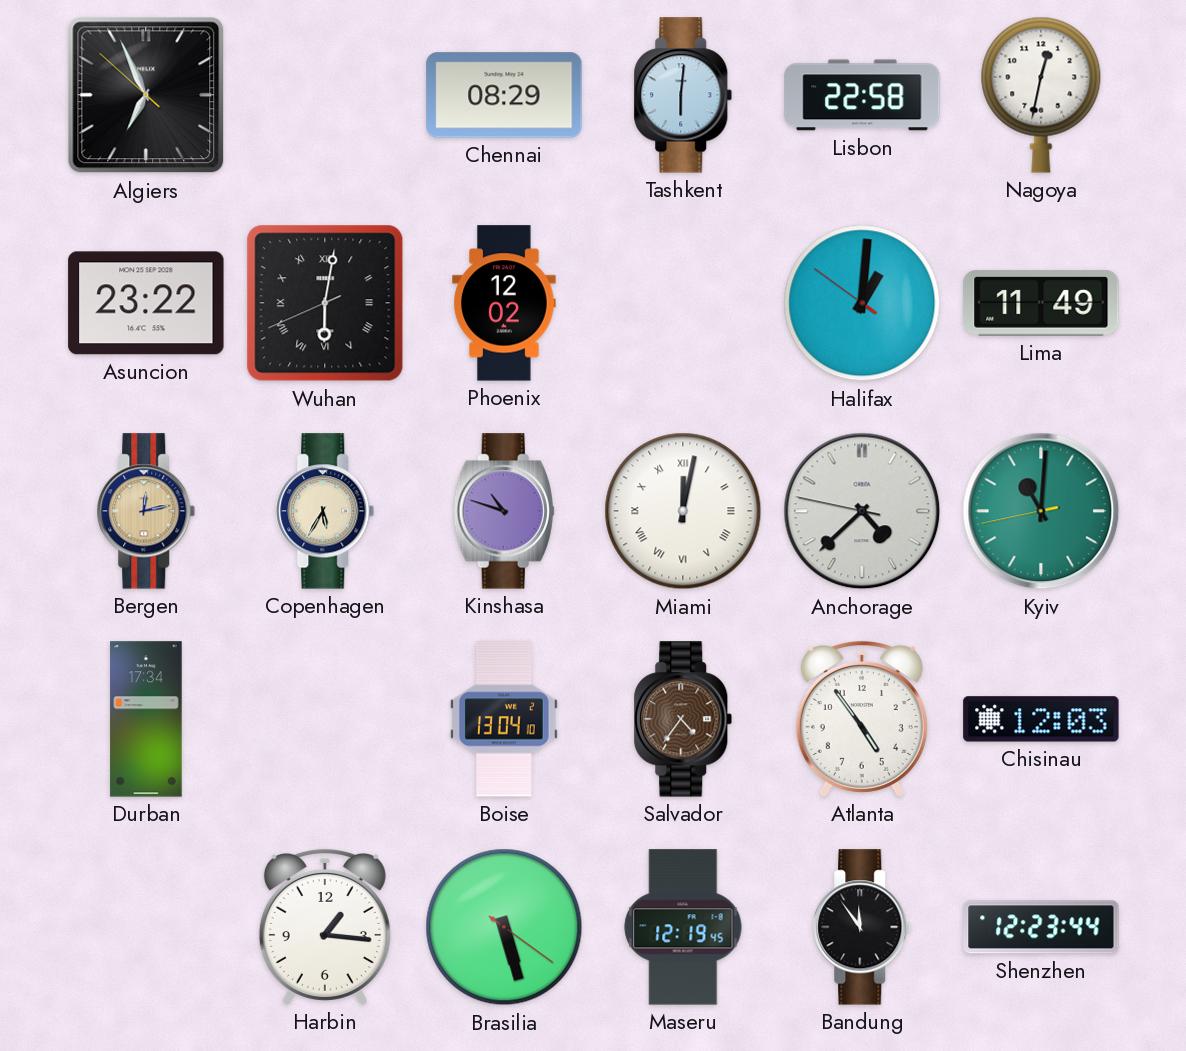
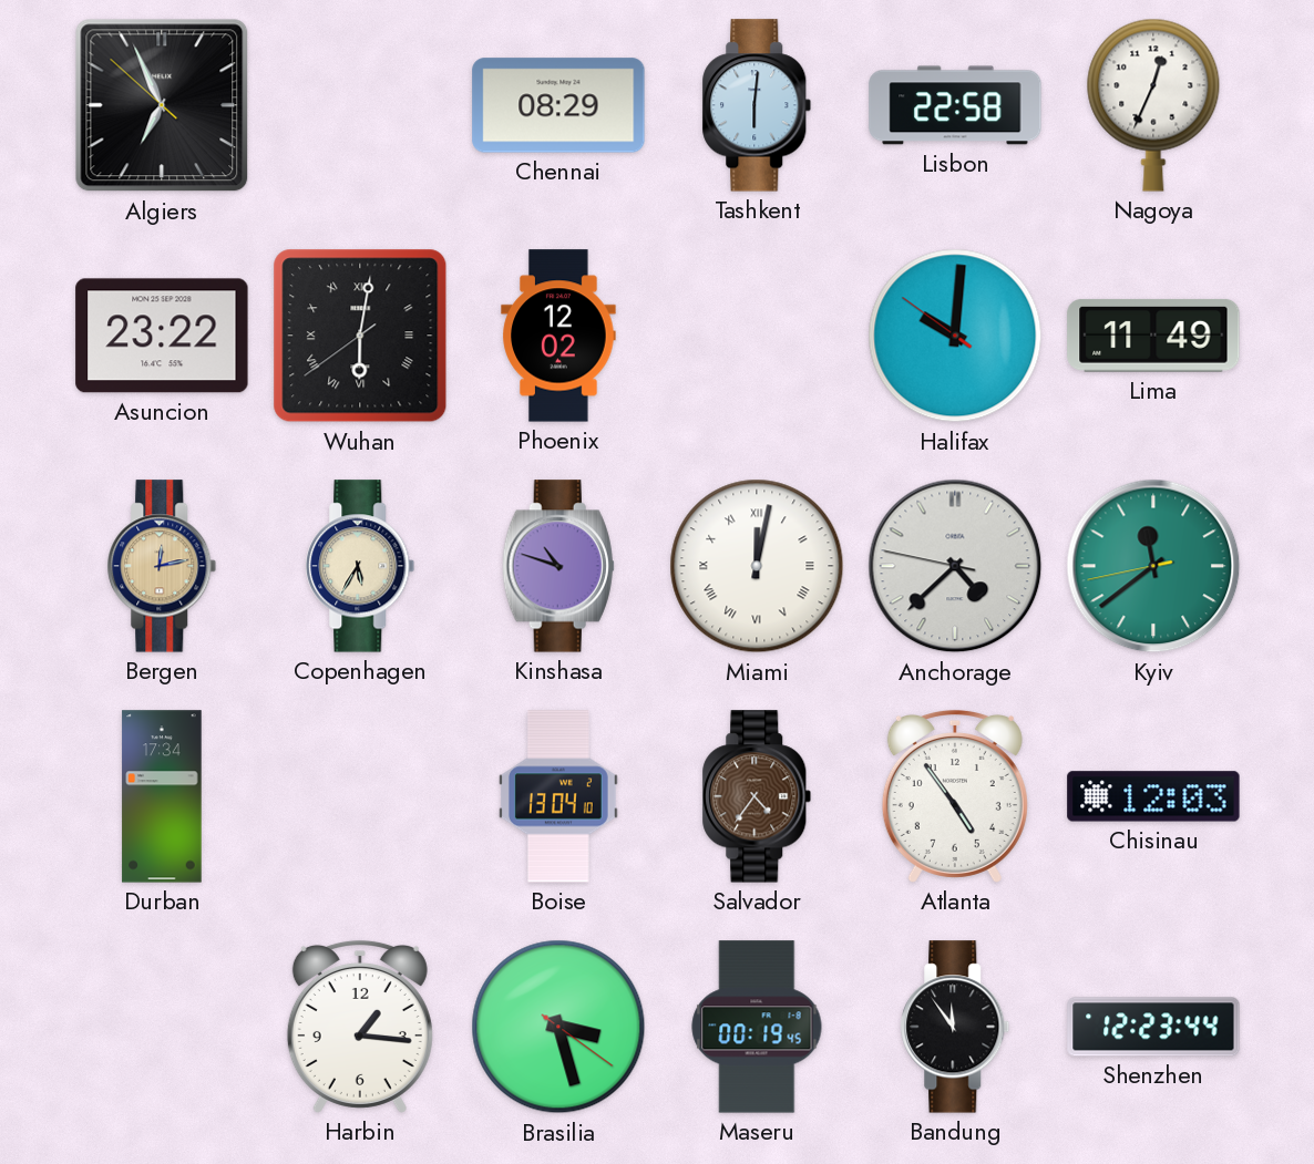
Nagoya: 12:32 -> 12:34 (1153, 105)
Wuhan: 6:01:41 -> 6:01:39 (360, 336)
Halifax: 1:00 -> 10:00 (955, 336)
Kyiv: 11:00 -> 11:38 (1153, 566)
Brasilia: 5:27 -> 3:27 (558, 1027)
Maseru: 12:19 -> 00:19 (757, 1027)
